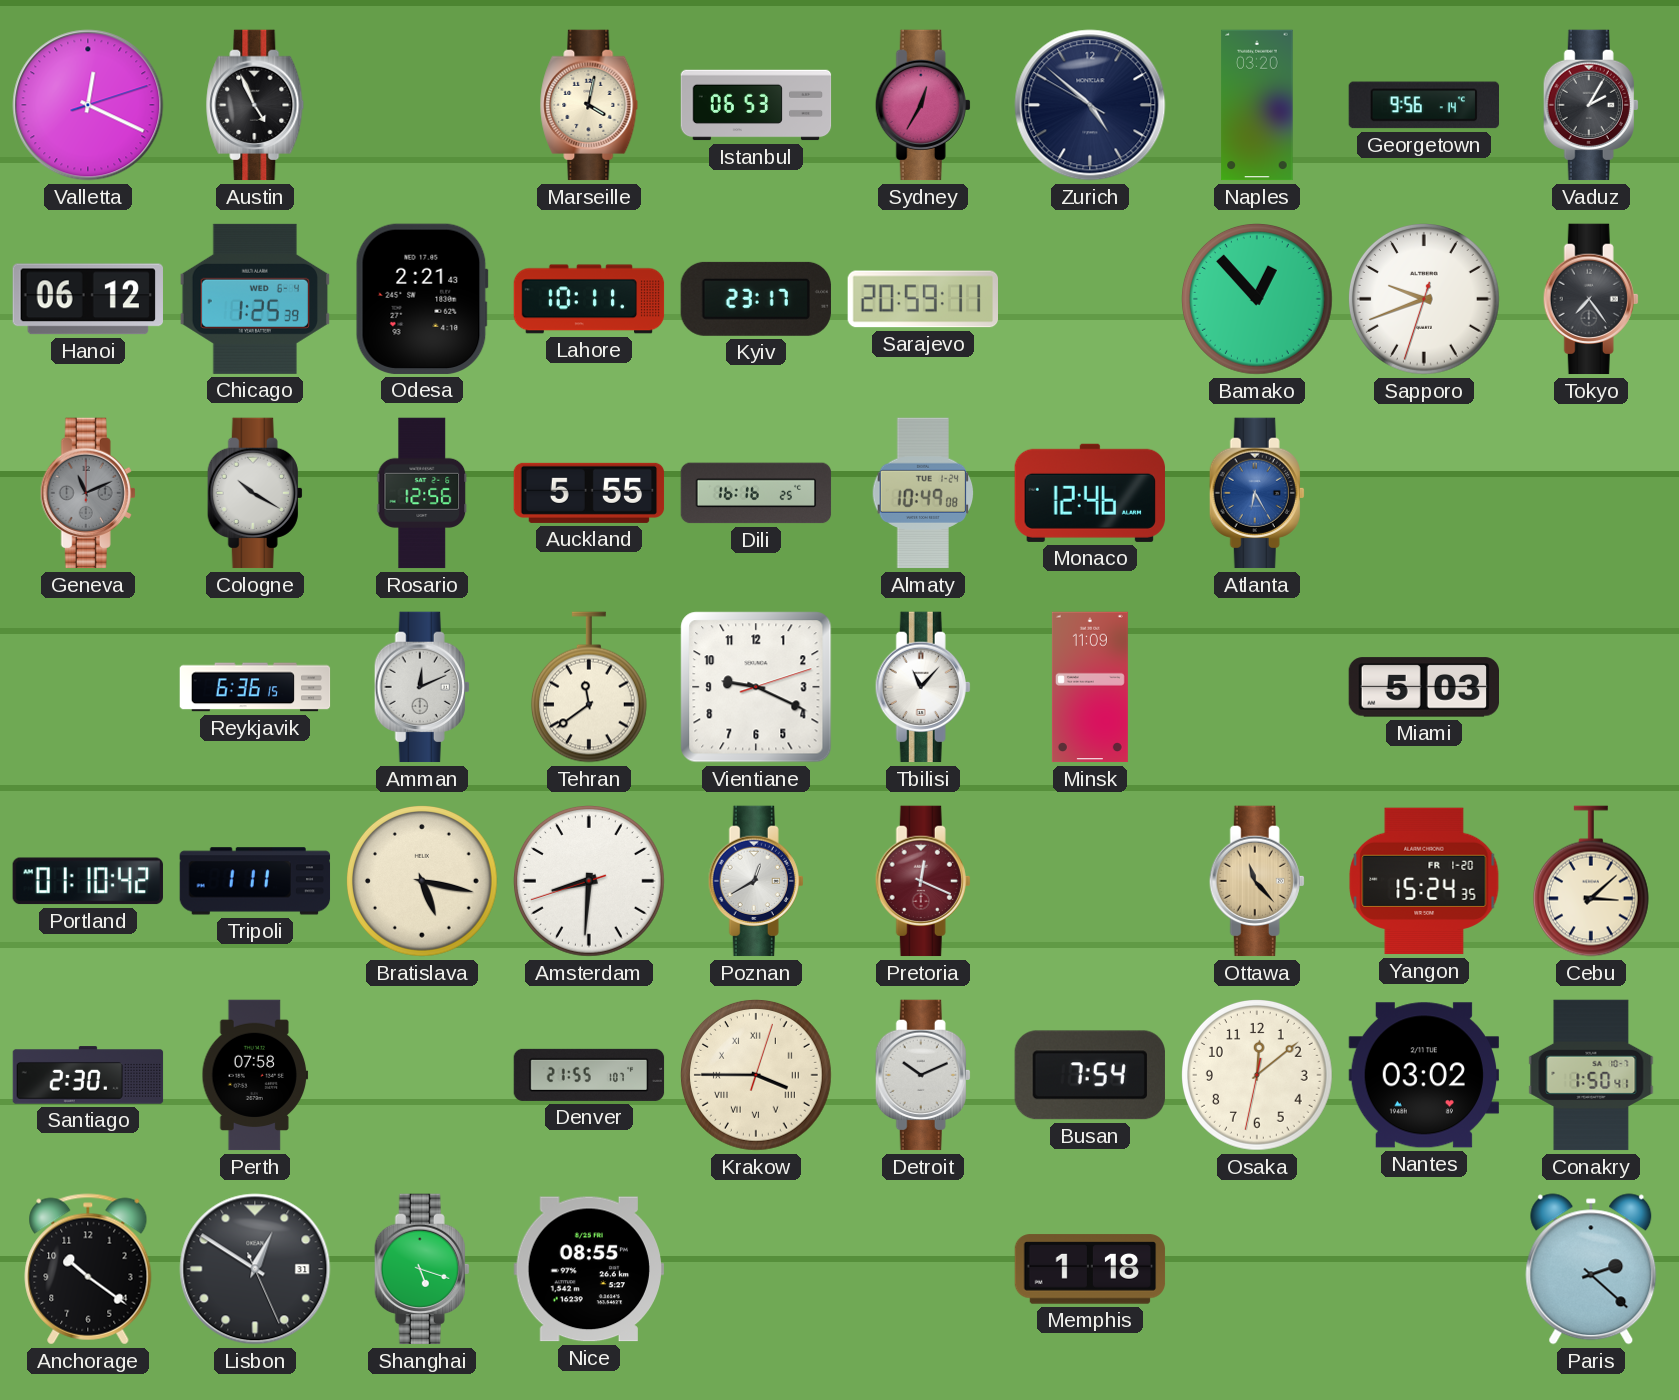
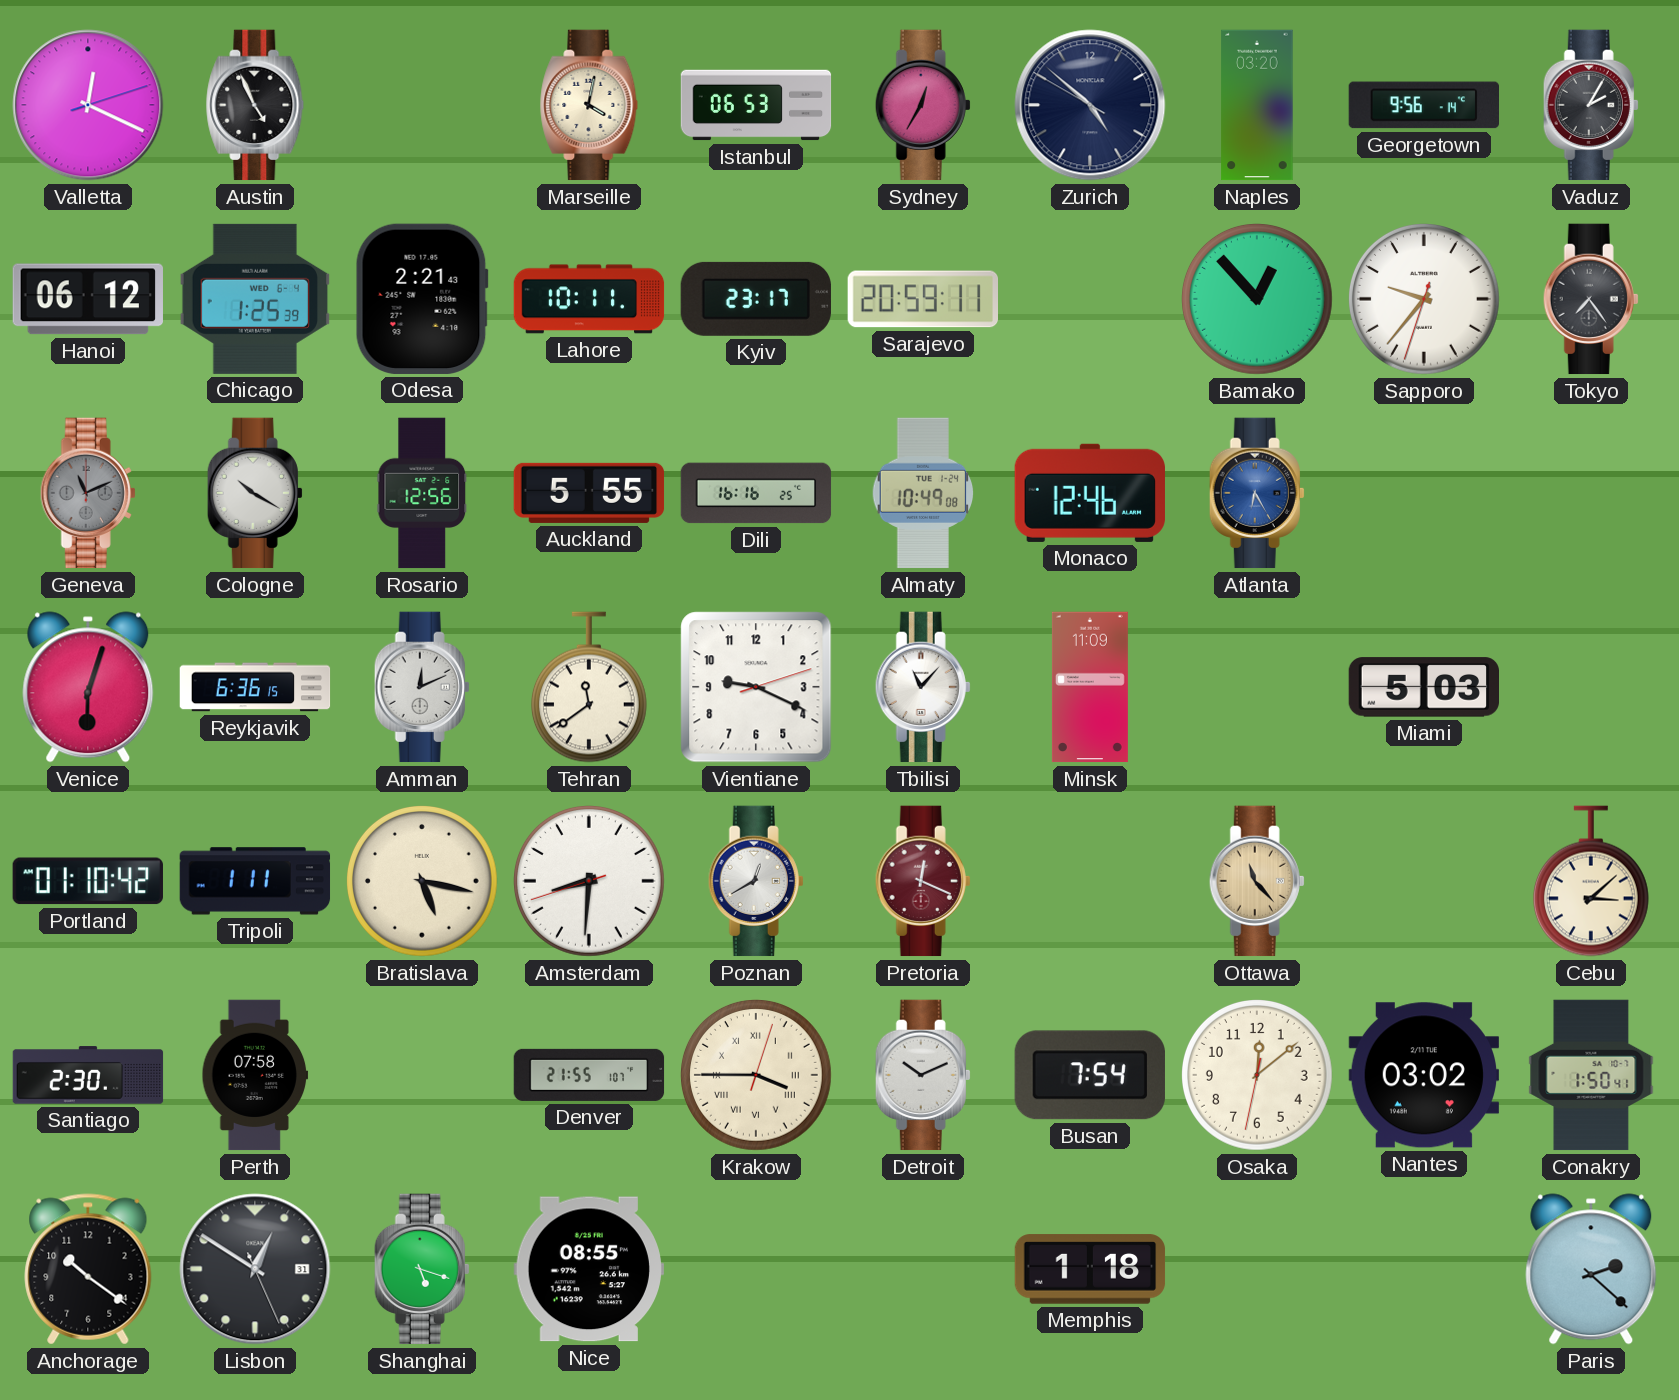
Sapporo: 9:41 -> 9:36 (1425, 300)
Venice: none -> 6:03 (88, 687)
Yangon: 15:24 -> none (1424, 881)
